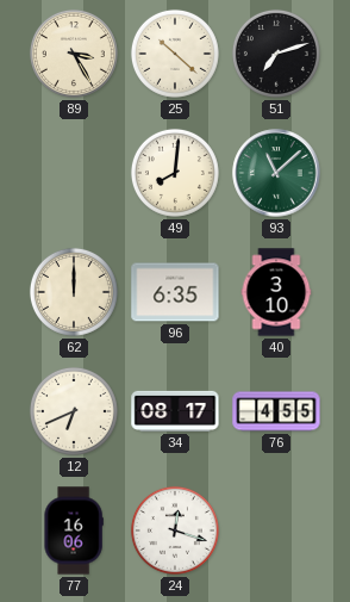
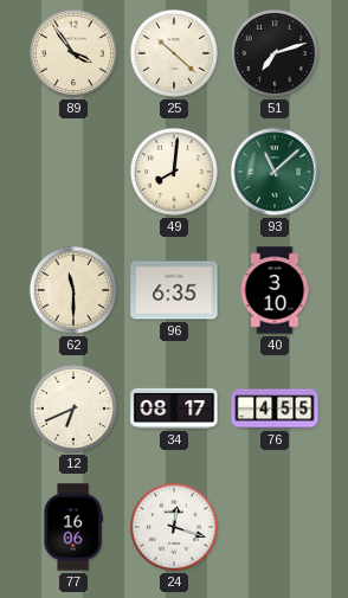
89: 3:25 -> 3:54 (73, 53)
62: 12:00 -> 11:30 (73, 290)
